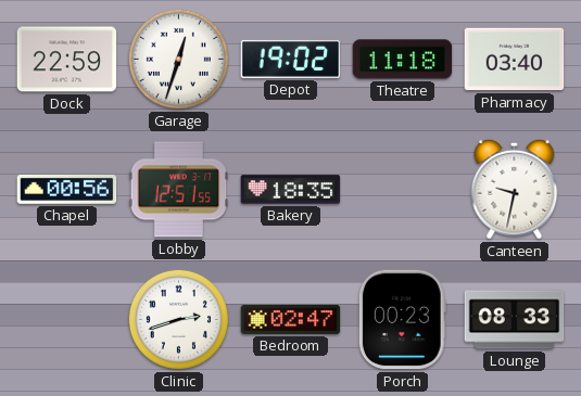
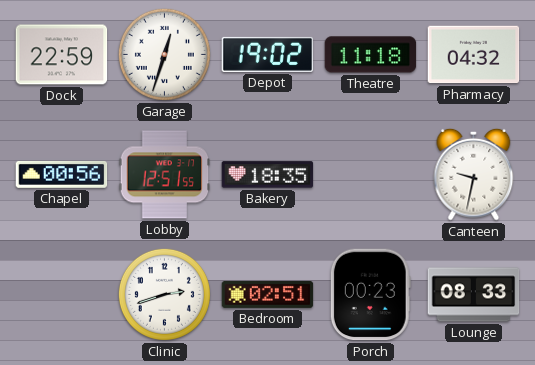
Pharmacy: 03:40 -> 04:32 (474, 55)
Bedroom: 02:47 -> 02:51 (268, 294)
